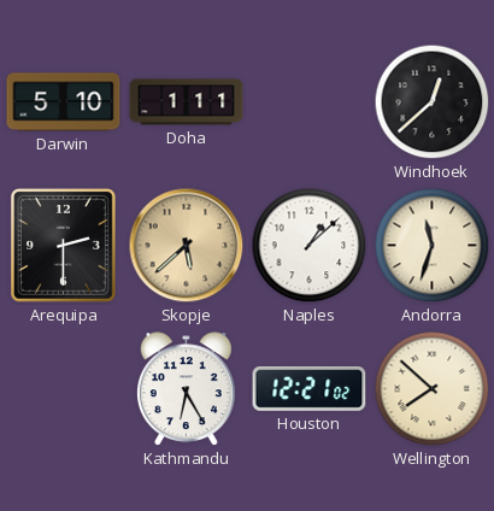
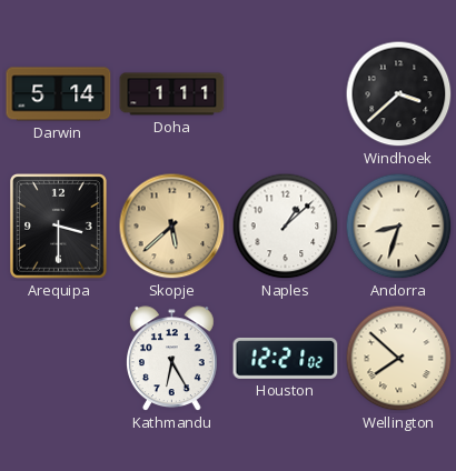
Darwin: 5:10 -> 5:14 (59, 94)
Windhoek: 12:38 -> 3:38 (399, 94)
Arequipa: 2:30 -> 3:30 (59, 227)
Andorra: 11:33 -> 8:33 (399, 227)
